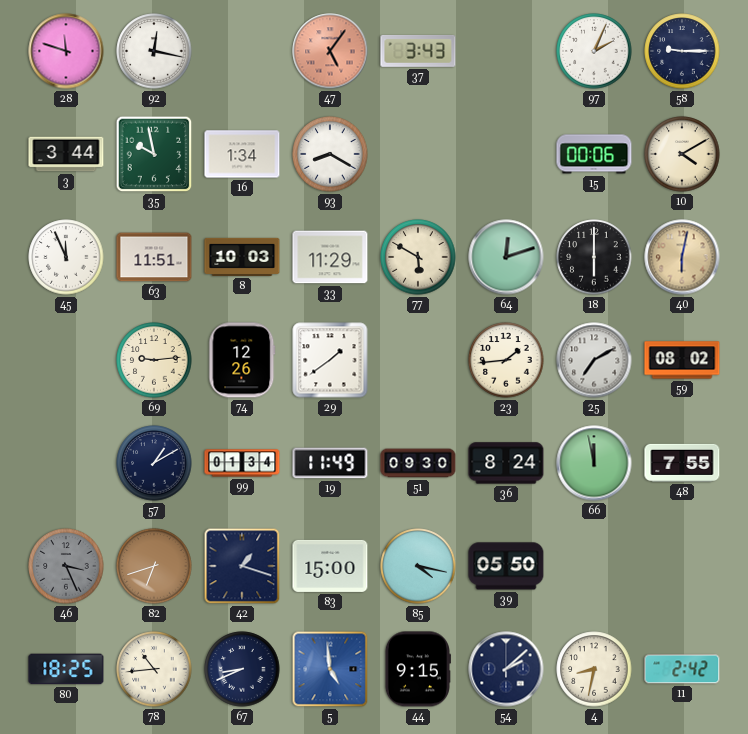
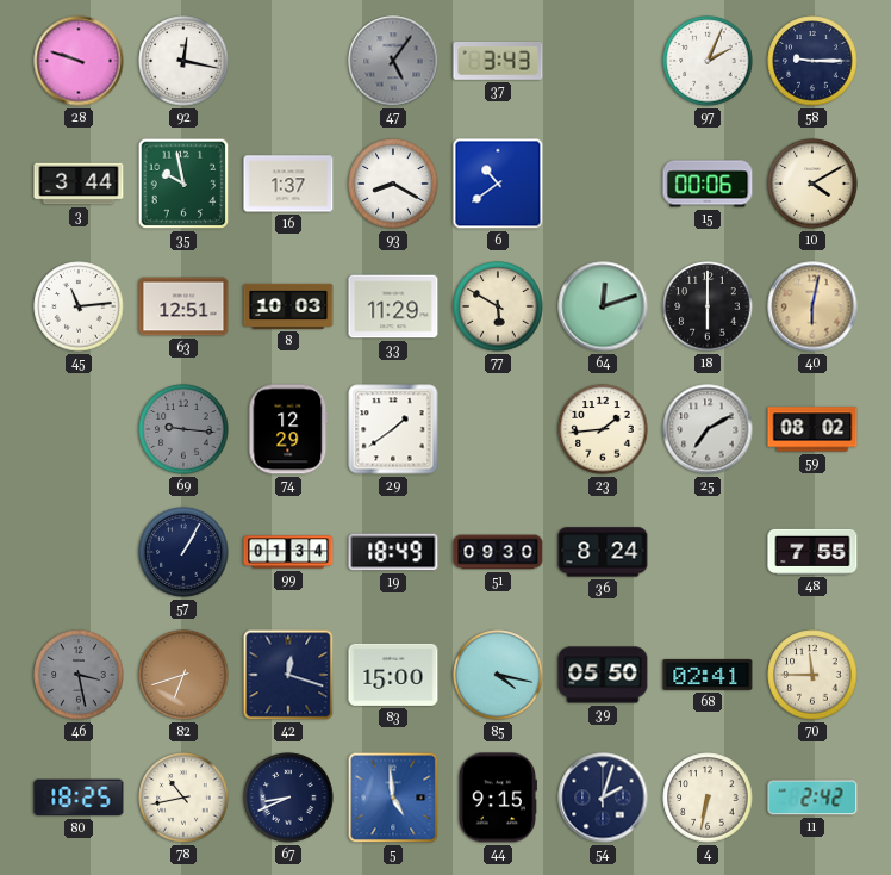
28: 11:48 -> 9:48 (79, 61)
47 dial: salmon -> grey (393, 61)
16: 1:34 -> 1:37 (288, 184)
6: none -> 10:39 (498, 184)
45: 11:56 -> 11:14 (79, 306)
63: 11:51 -> 12:51 (183, 306)
69: 9:14 -> 9:16 (183, 429)
69 dial: cream -> grey (183, 429)
74: 12:26 -> 12:29 (288, 429)
57: 1:10 -> 1:05 (183, 552)
19: 11:49 -> 18:49 (393, 552)
66: 11:58 -> none (594, 463)
46: 3:26 -> 3:28 (79, 675)
42: 1:18 -> 12:18 (288, 675)
68: none -> 02:41 (708, 675)
70: none -> 11:45 (812, 675)
78: 10:44 -> 10:43 (183, 798)
54: 2:08 -> 2:03 (603, 798)
4: 8:32 -> 6:32 (708, 798)
